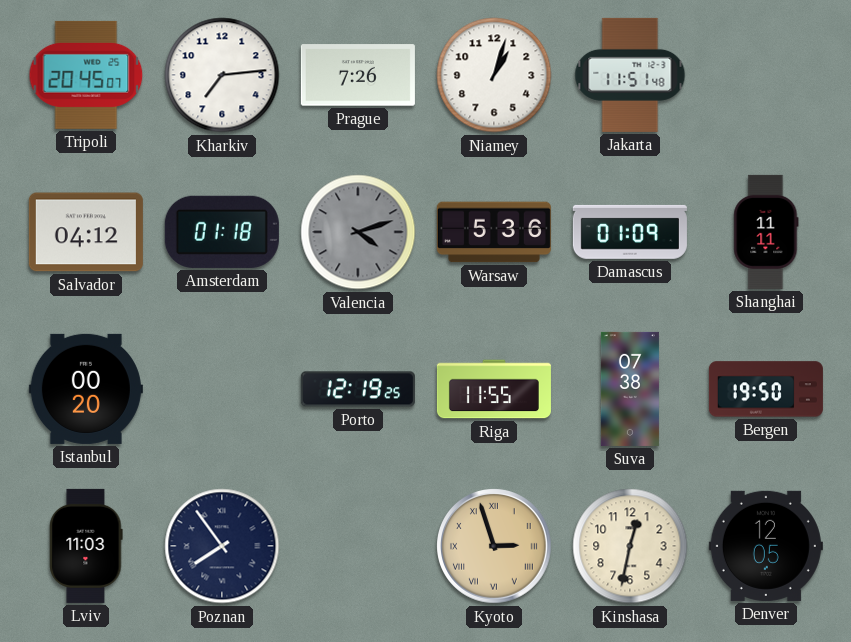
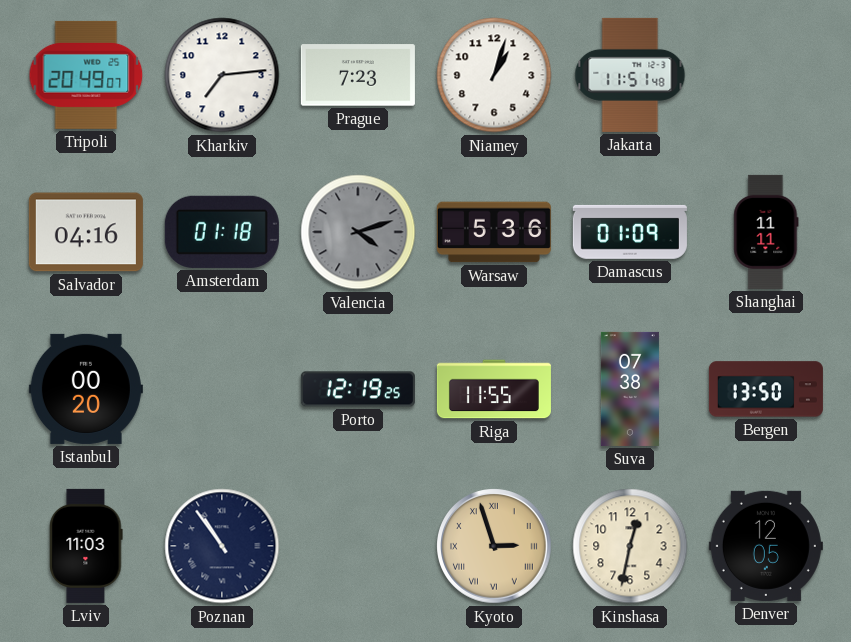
Tripoli: 20:45 -> 20:49 (86, 75)
Prague: 7:26 -> 7:23 (358, 75)
Salvador: 04:12 -> 04:16 (86, 232)
Bergen: 19:50 -> 13:50 (766, 389)
Poznan: 7:54 -> 10:54 (222, 546)
